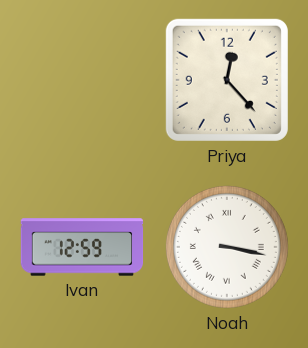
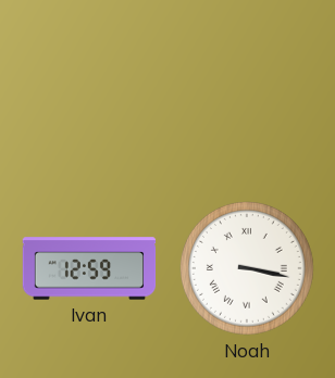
Priya: 12:23 -> none (227, 80)
